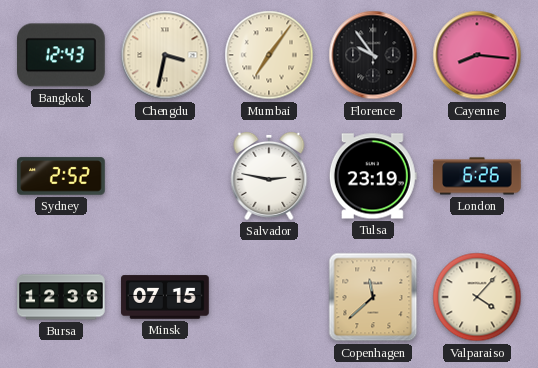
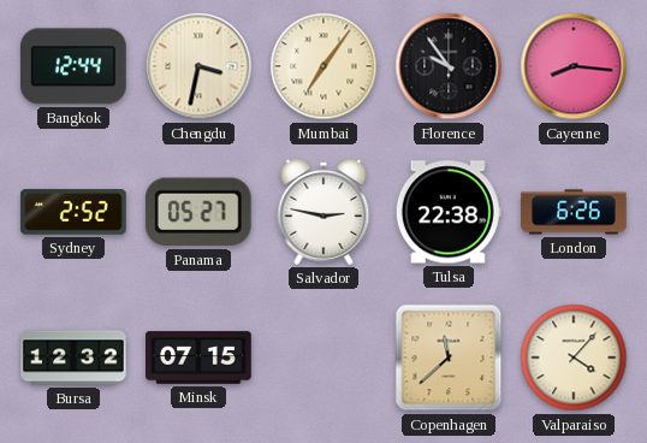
Bangkok: 12:43 -> 12:44 (75, 66)
Panama: none -> 05:27 (198, 212)
Tulsa: 23:19 -> 22:38 (449, 212)
Bursa: 12:36 -> 12:32 (73, 358)
